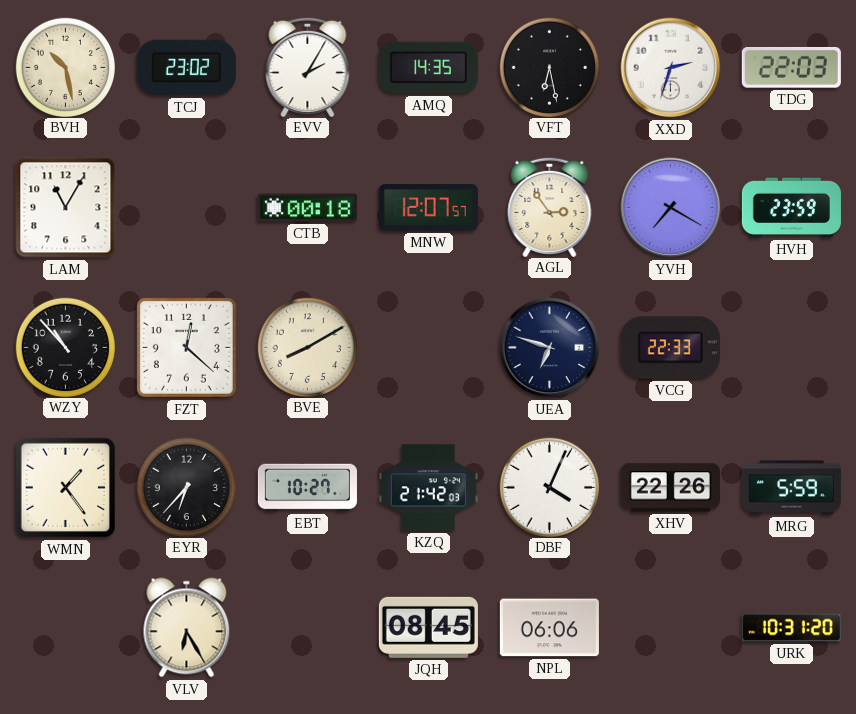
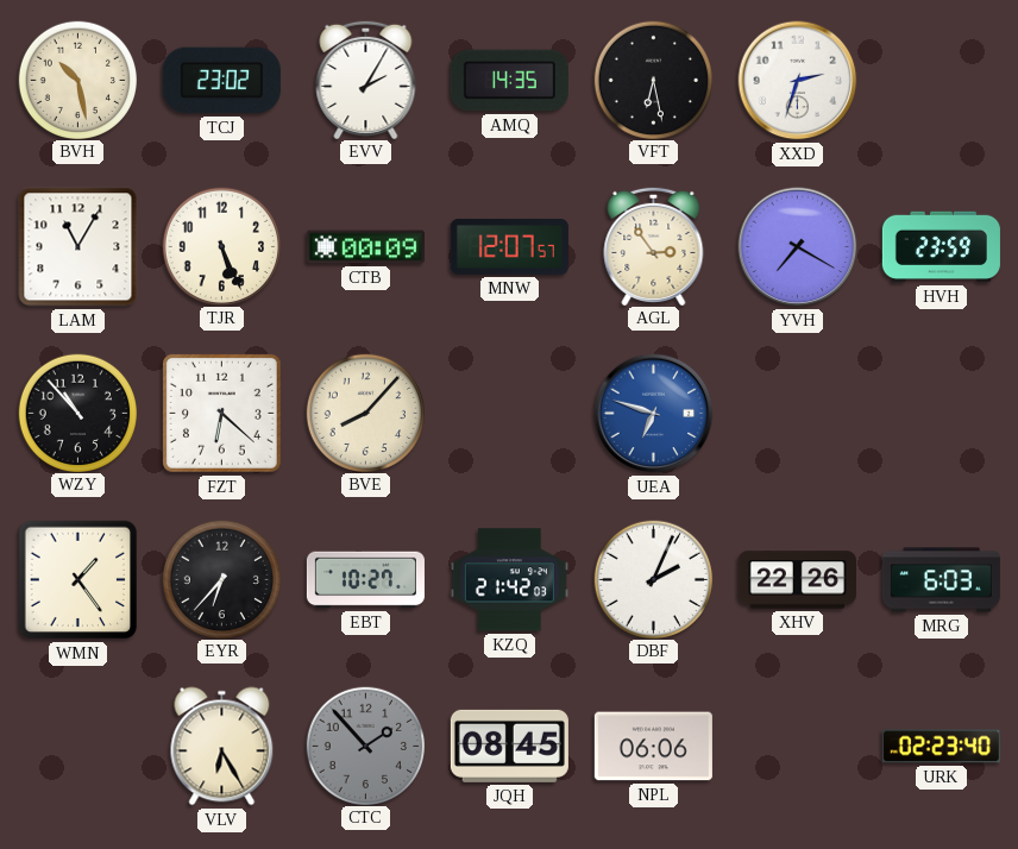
TDG: 22:03 -> none (791, 68)
TJR: none -> 5:26 (221, 246)
CTB: 00:18 -> 00:09 (365, 247)
FZT: 12:22 -> 6:22 (221, 413)
BVE: 8:10 -> 8:07 (365, 413)
UEA dial: navy -> blue (654, 414)
VCG: 22:33 -> none (670, 348)
DBF: 4:04 -> 2:04 (653, 579)
MRG: 5:59 -> 6:03 (941, 580)
CTC: none -> 1:53 (365, 746)
URK: 10:31 -> 02:23 (941, 747)
